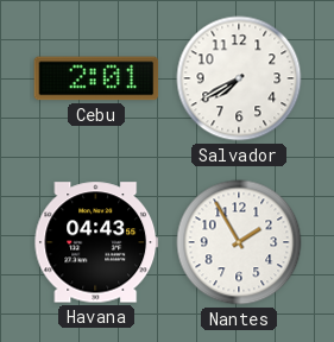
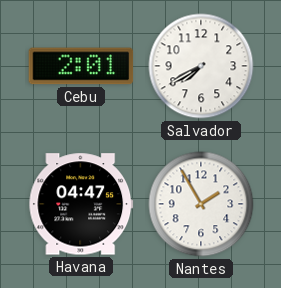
Havana: 04:43 -> 04:47 (81, 204)
